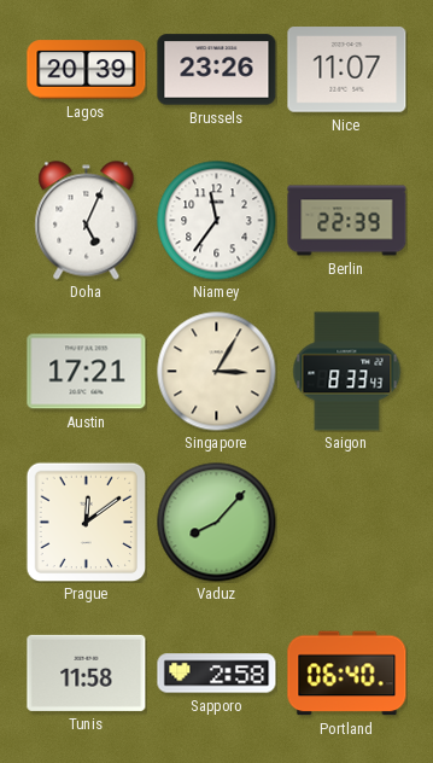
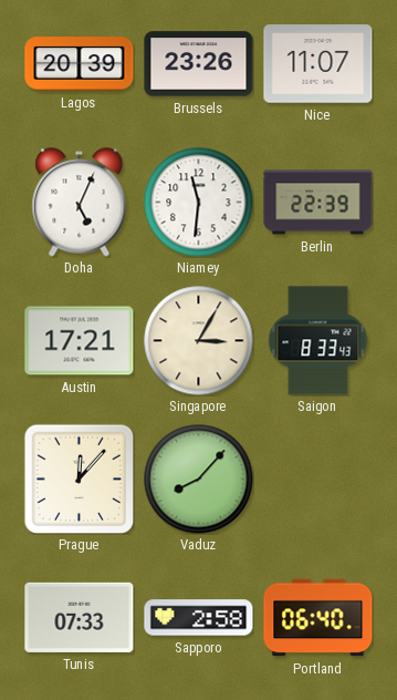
Niamey: 11:36 -> 11:31 (199, 203)
Prague: 12:09 -> 12:07 (79, 478)
Tunis: 11:58 -> 07:33 (80, 617)
